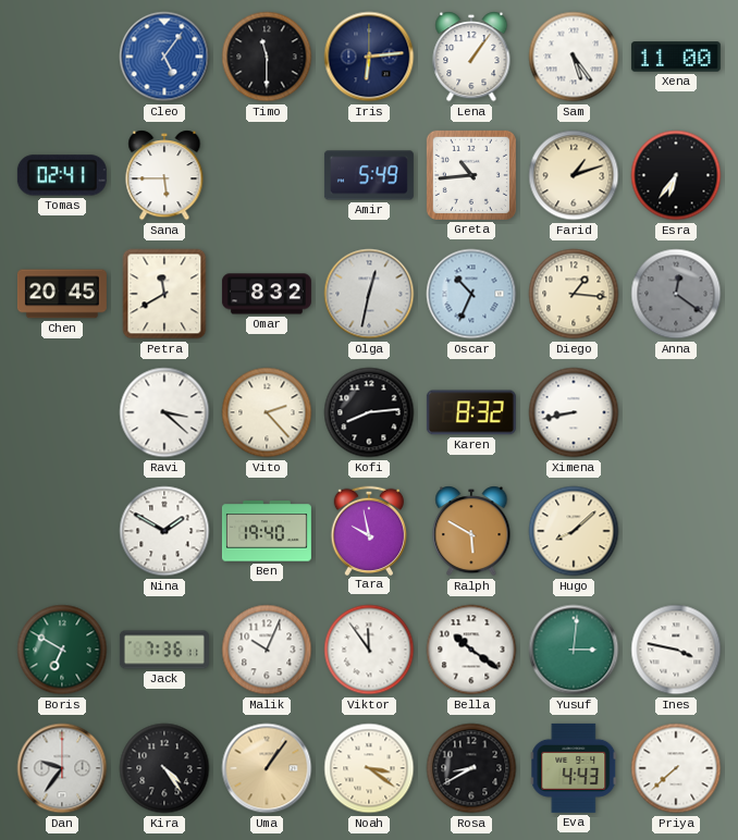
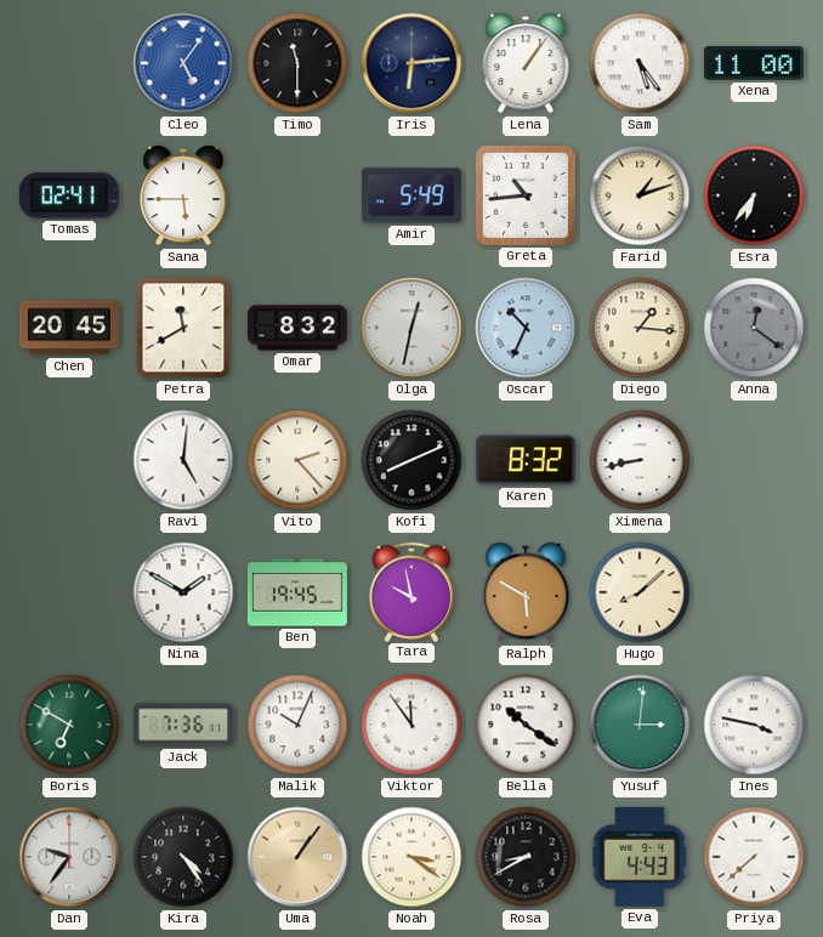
Ravi: 3:22 -> 5:01 (183, 460)
Kofi: 8:14 -> 8:11 (411, 460)
Ben: 19:40 -> 19:45 (297, 592)
